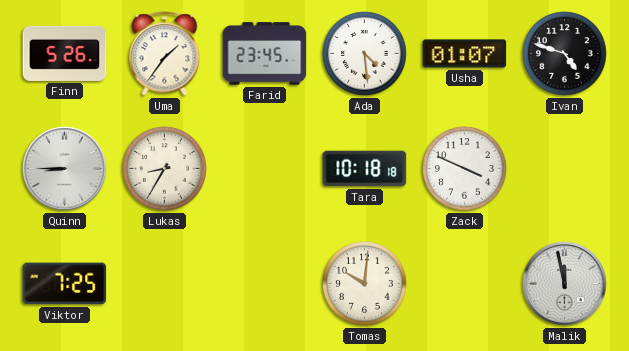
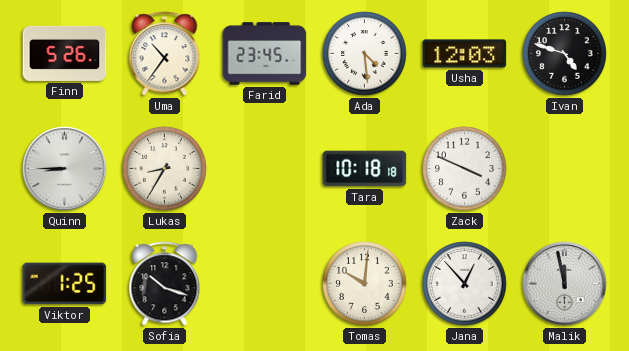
Uma: 1:36 -> 10:36 (165, 54)
Usha: 01:07 -> 12:03 (465, 54)
Viktor: 7:25 -> 1:25 (65, 284)
Sofia: none -> 10:18 (165, 284)
Jana: none -> 12:53 (465, 284)
